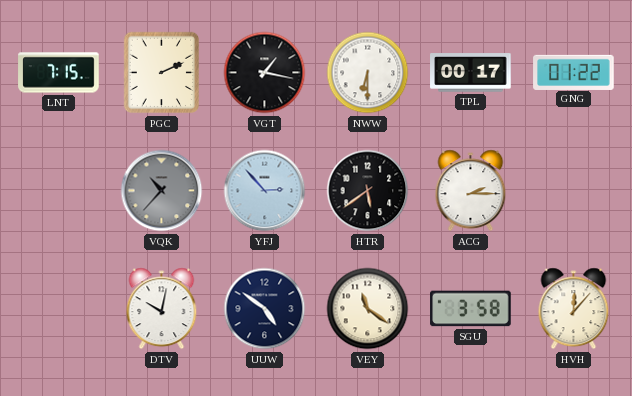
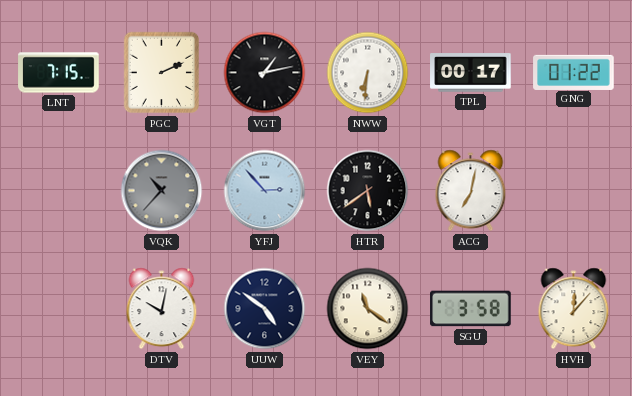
VGT: 1:17 -> 1:13 (265, 73)
NWW: 6:30 -> 6:31 (368, 73)
ACG: 2:15 -> 7:02 (471, 191)
